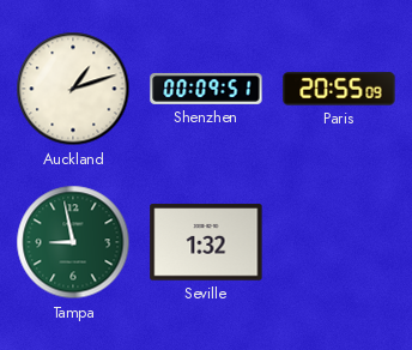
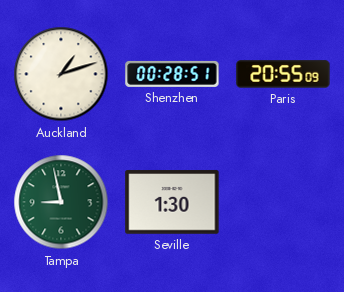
Shenzhen: 00:09 -> 00:28 (172, 74)
Seville: 1:32 -> 1:30 (172, 202)
